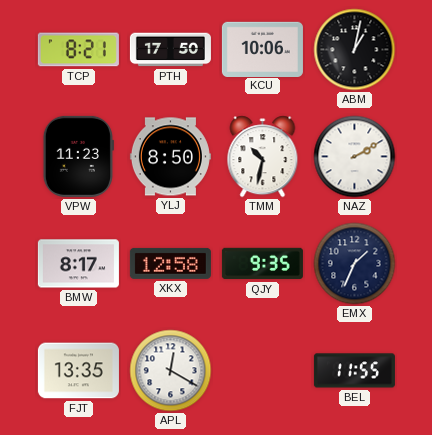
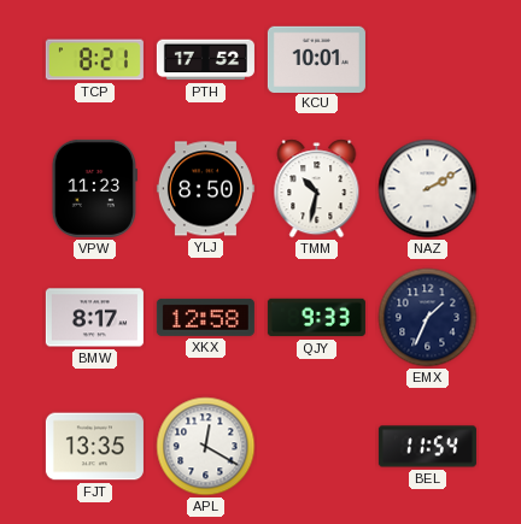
PTH: 17:50 -> 17:52 (205, 60)
KCU: 10:06 -> 10:01 (316, 59)
ABM: 1:02 -> none (355, 50)
QJY: 9:35 -> 9:33 (316, 318)
BEL: 11:55 -> 11:54 (427, 447)
